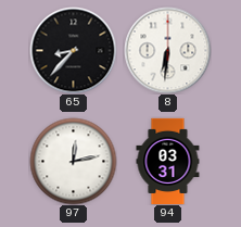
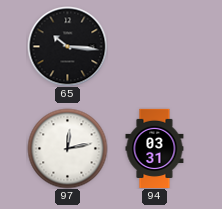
65: 8:37 -> 10:16 (67, 46)
8: 6:31 -> none (167, 50)
